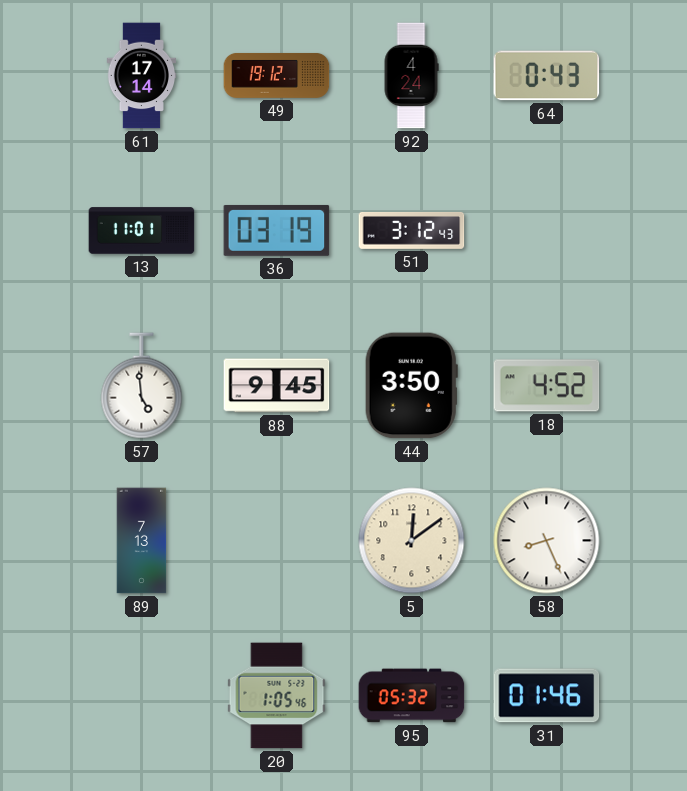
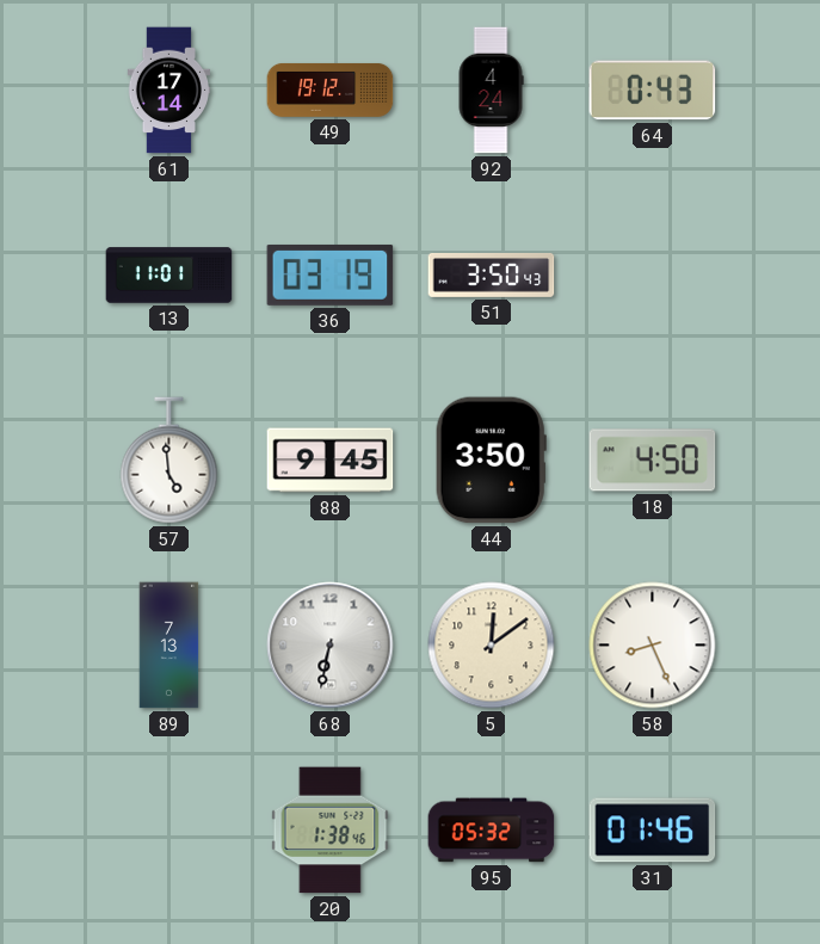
51: 3:12 -> 3:50 (492, 276)
18: 4:52 -> 4:50 (653, 461)
68: none -> 6:32 (331, 646)
20: 1:05 -> 1:38 (331, 831)
